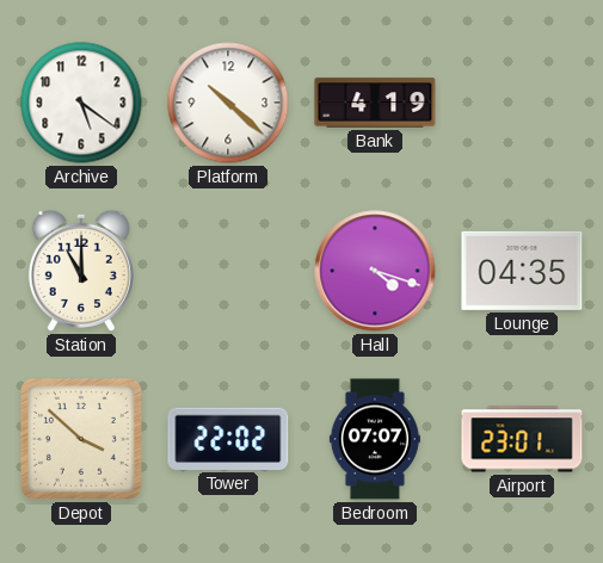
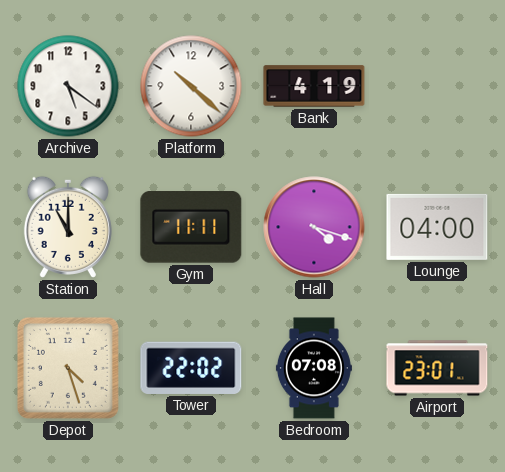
Gym: none -> 11:11 (191, 228)
Lounge: 04:35 -> 04:00 (437, 227)
Depot: 3:52 -> 4:27 (68, 368)
Bedroom: 07:07 -> 07:08 (314, 368)
